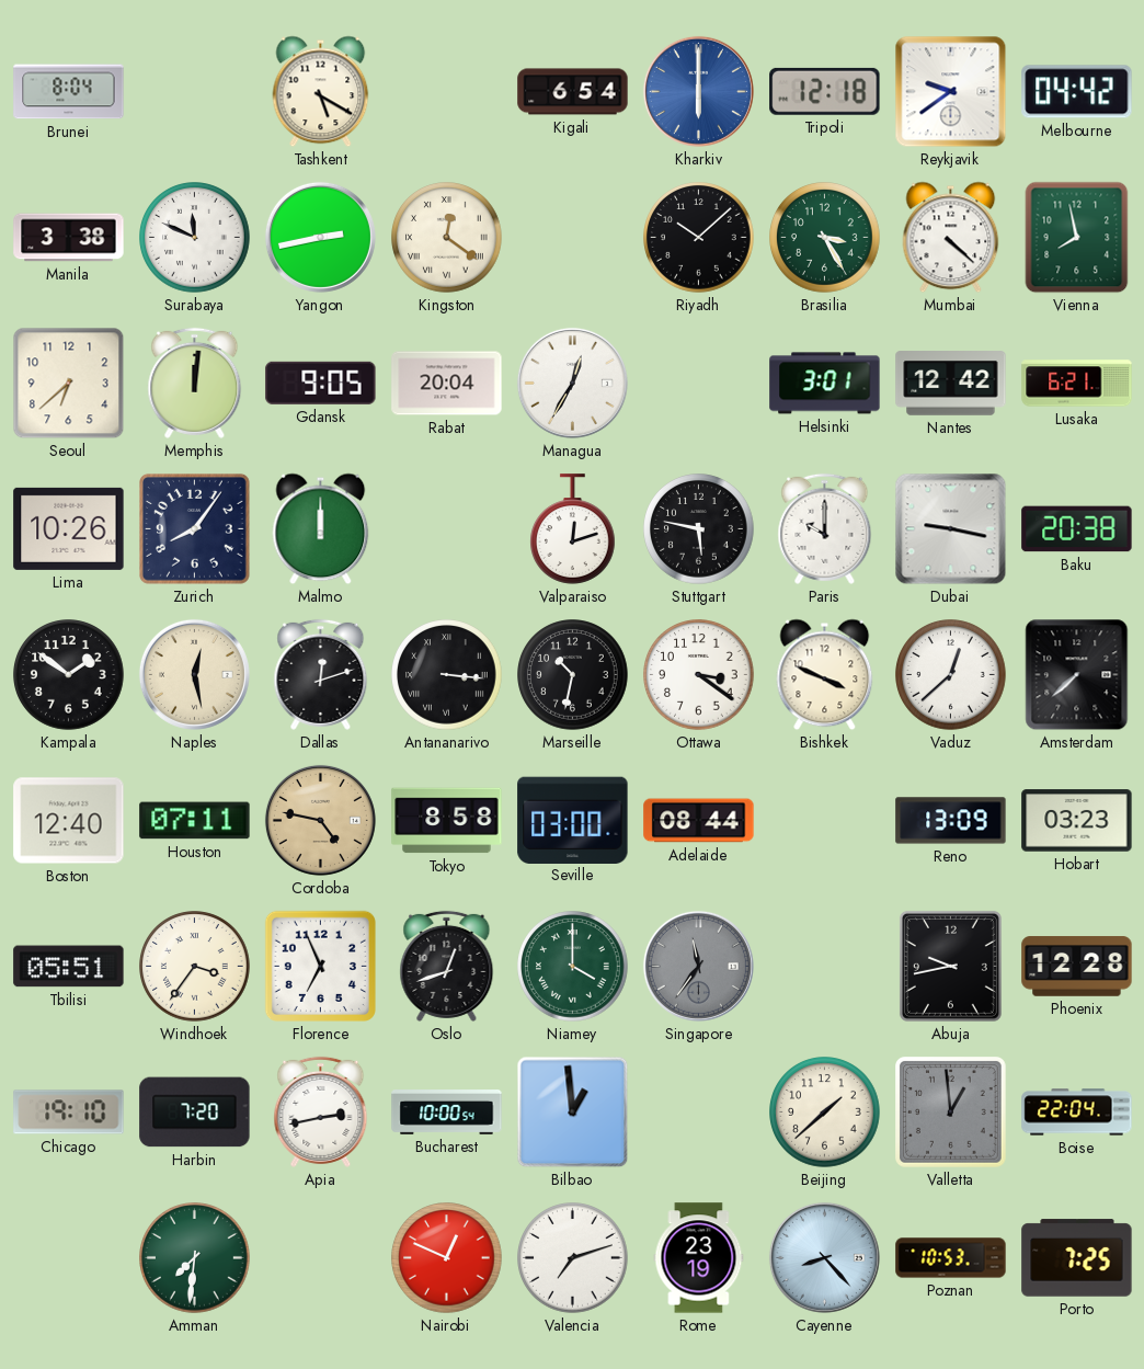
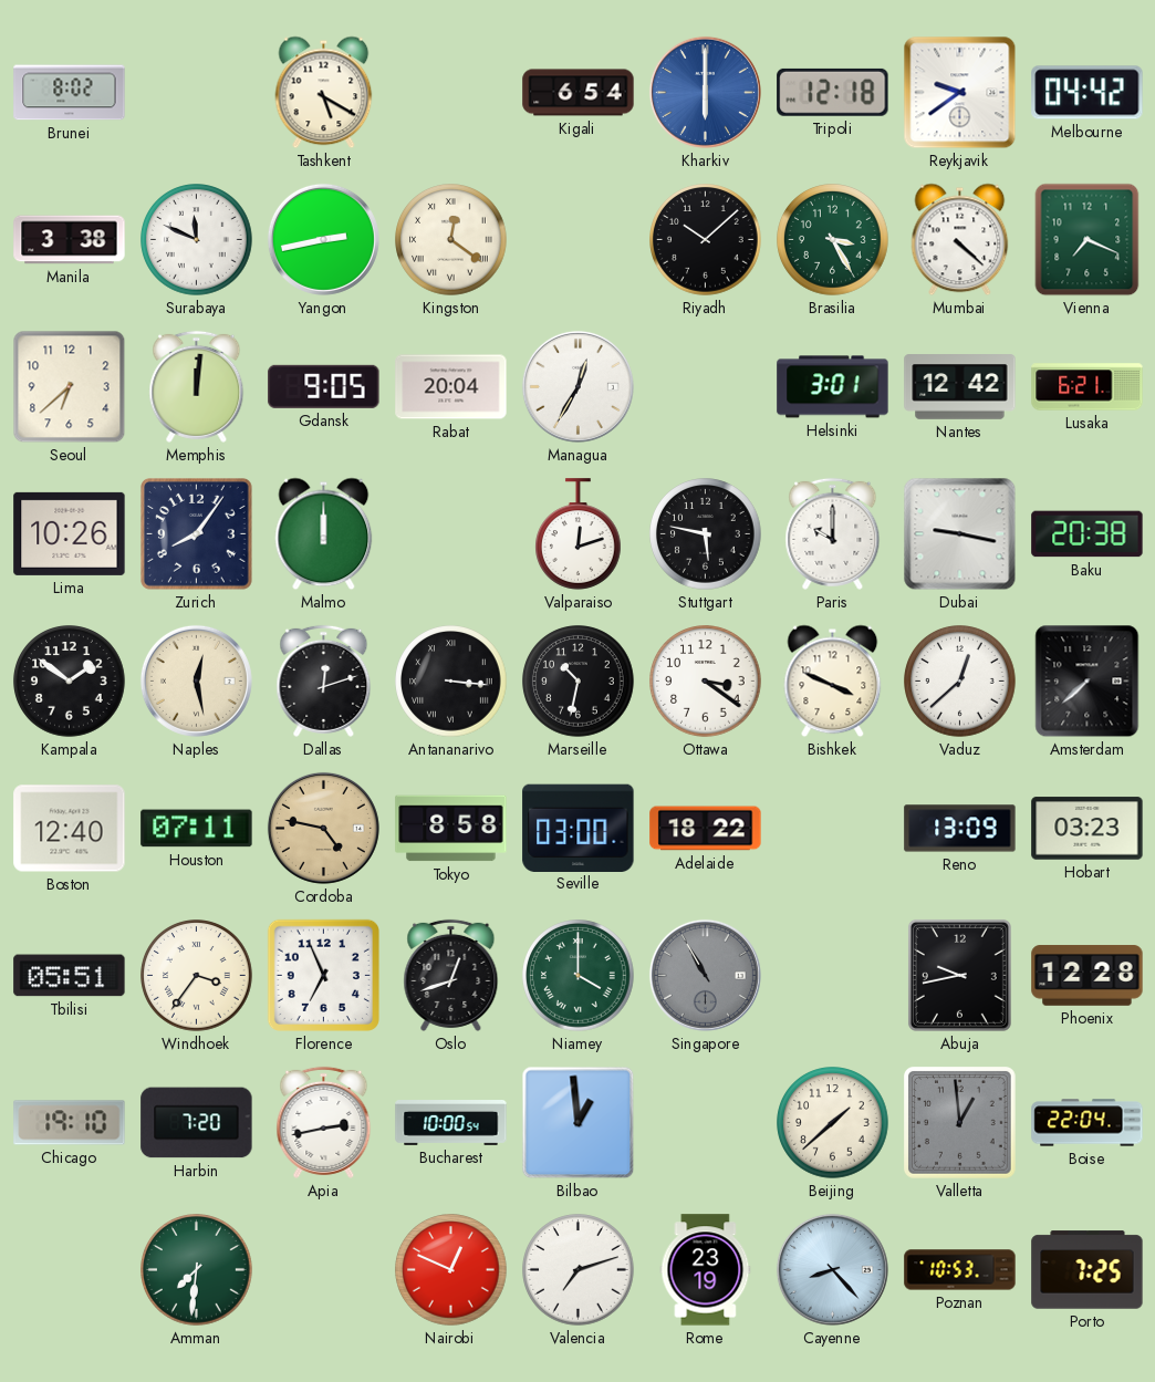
Brunei: 8:04 -> 8:02 (70, 93)
Vienna: 7:58 -> 7:19 (1088, 240)
Adelaide: 08:44 -> 18:22 (706, 829)
Singapore: 11:36 -> 10:55 (705, 975)
